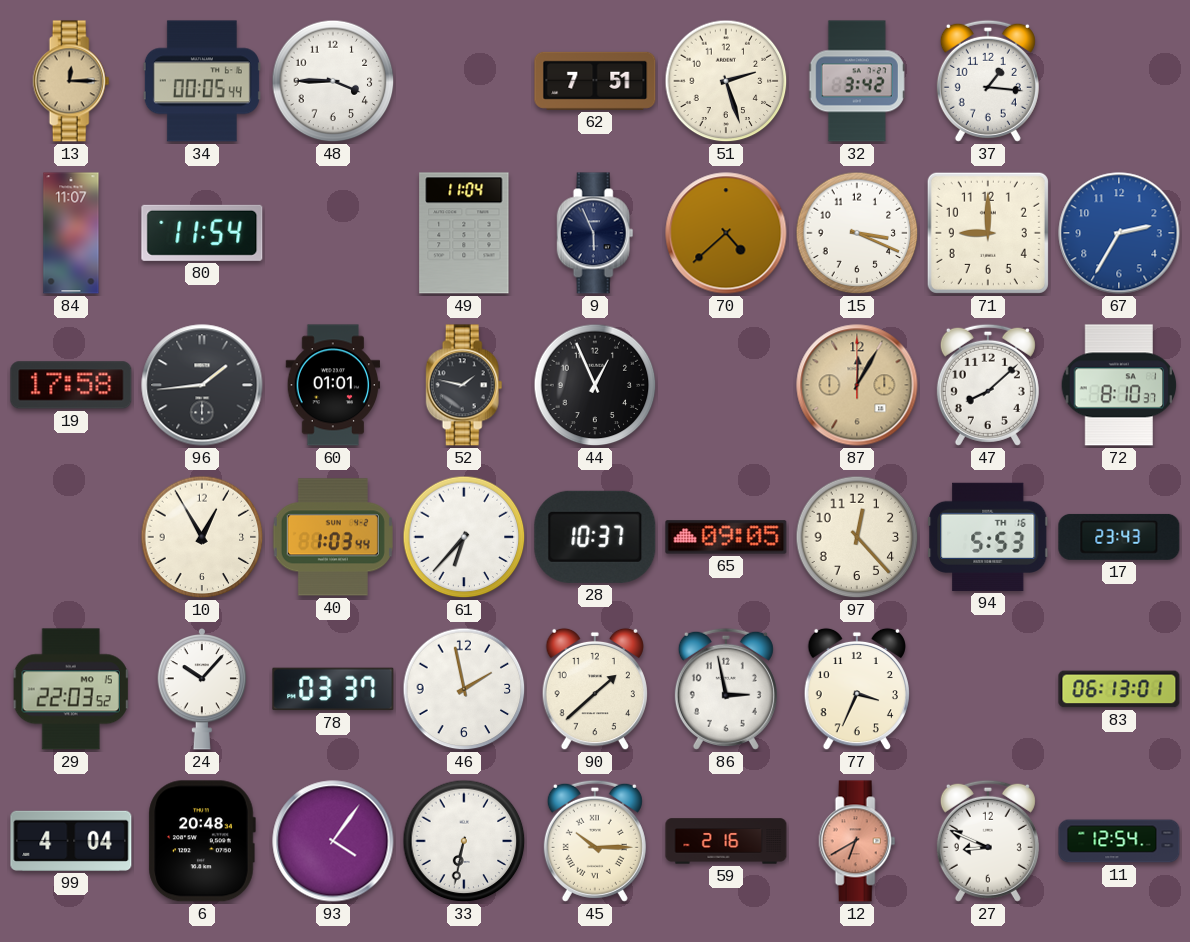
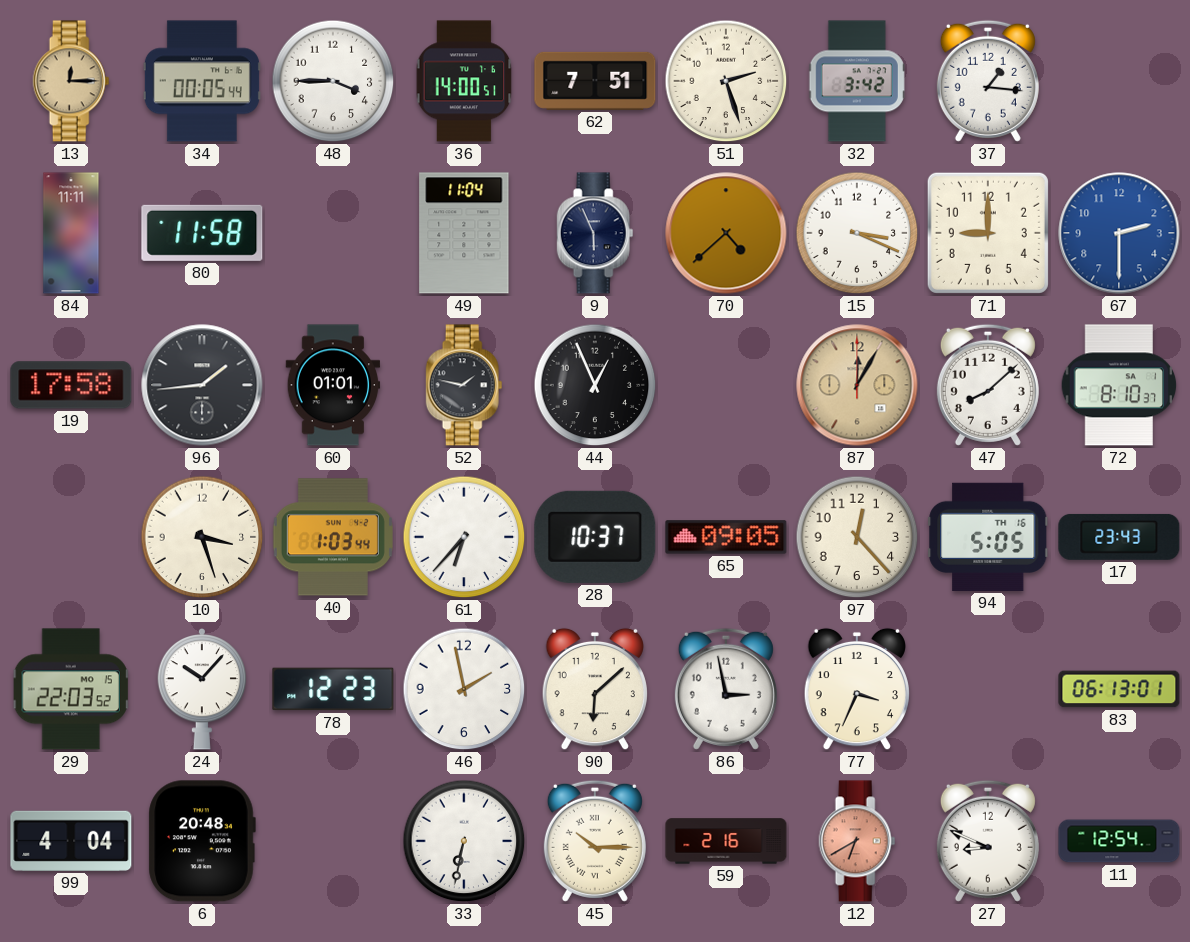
36: none -> 14:00 (464, 81)
84: 11:07 -> 11:11 (71, 233)
80: 11:54 -> 11:58 (202, 233)
67: 2:35 -> 2:30 (1119, 233)
10: 12:55 -> 3:27 (202, 537)
94: 5:53 -> 5:05 (988, 537)
78: 03:37 -> 12:23 (333, 689)
90: 1:38 -> 6:08 (595, 689)
93: 4:06 -> none (333, 841)
